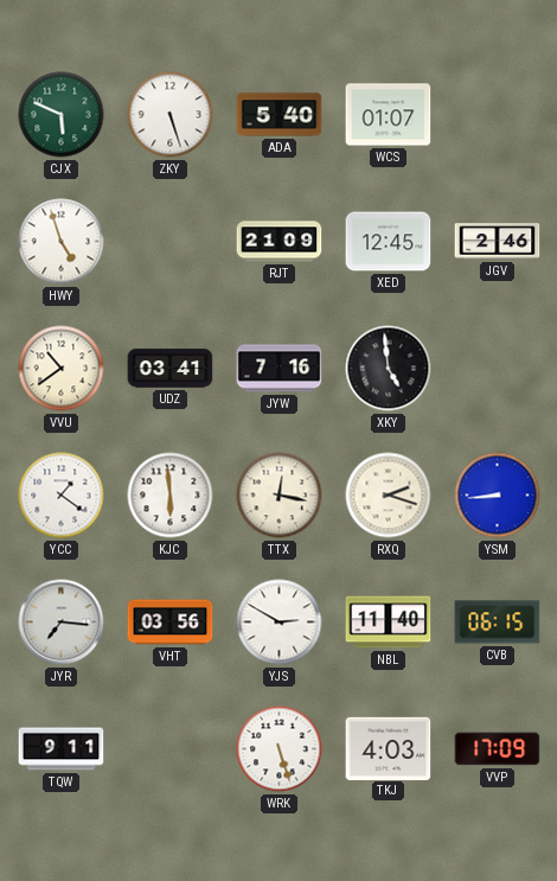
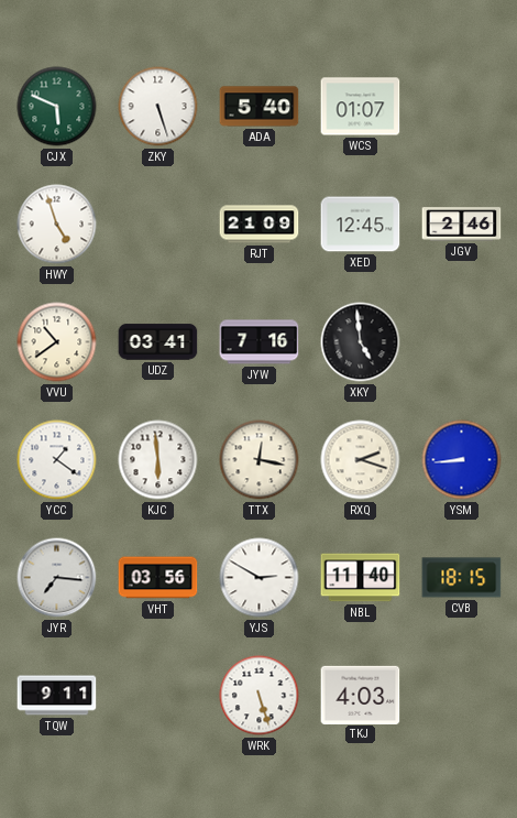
CVB: 06:15 -> 18:15 (462, 578)
VVP: 17:09 -> none (498, 749)
